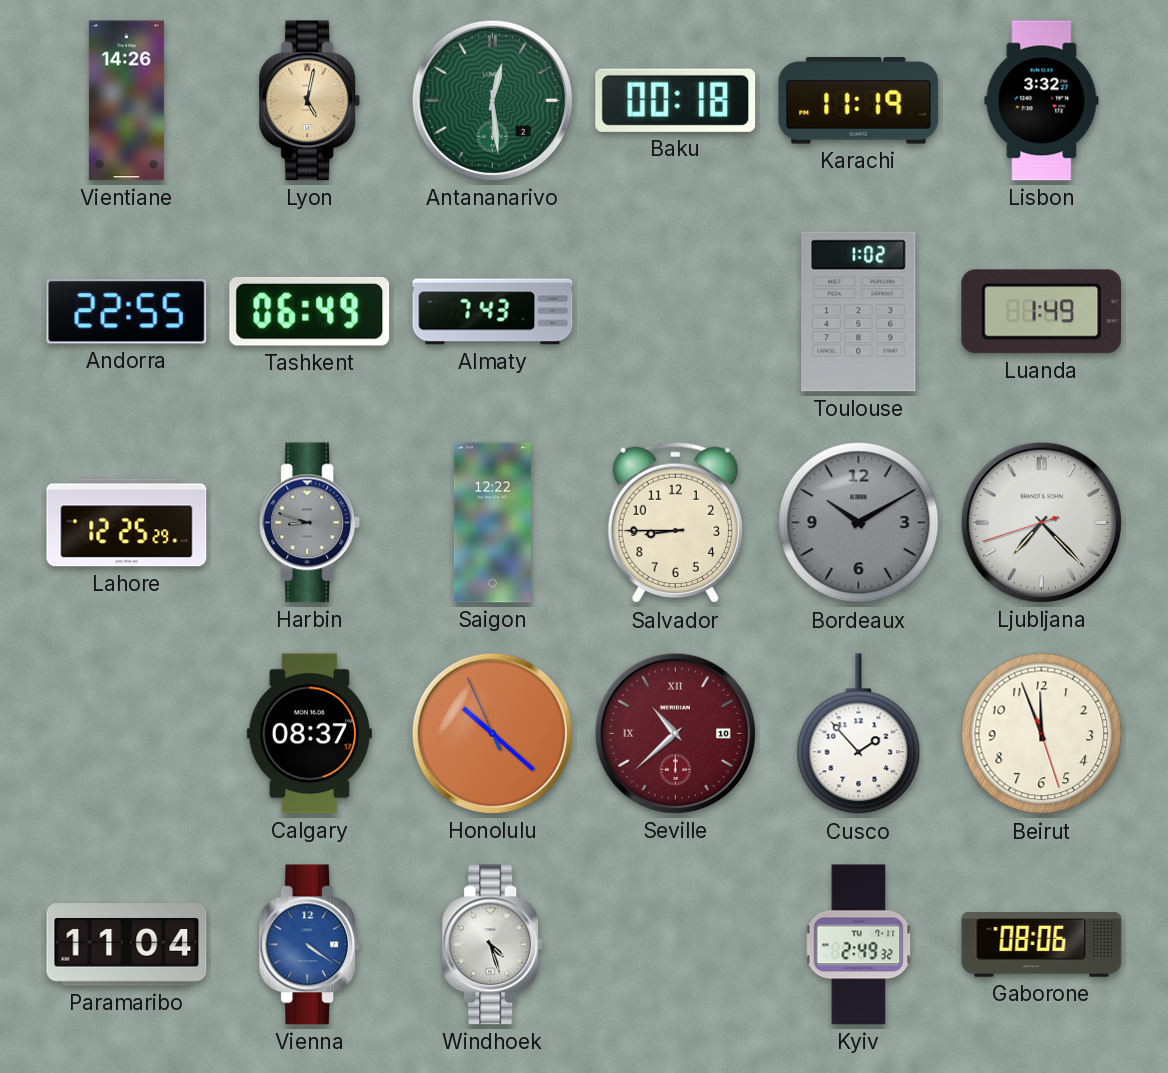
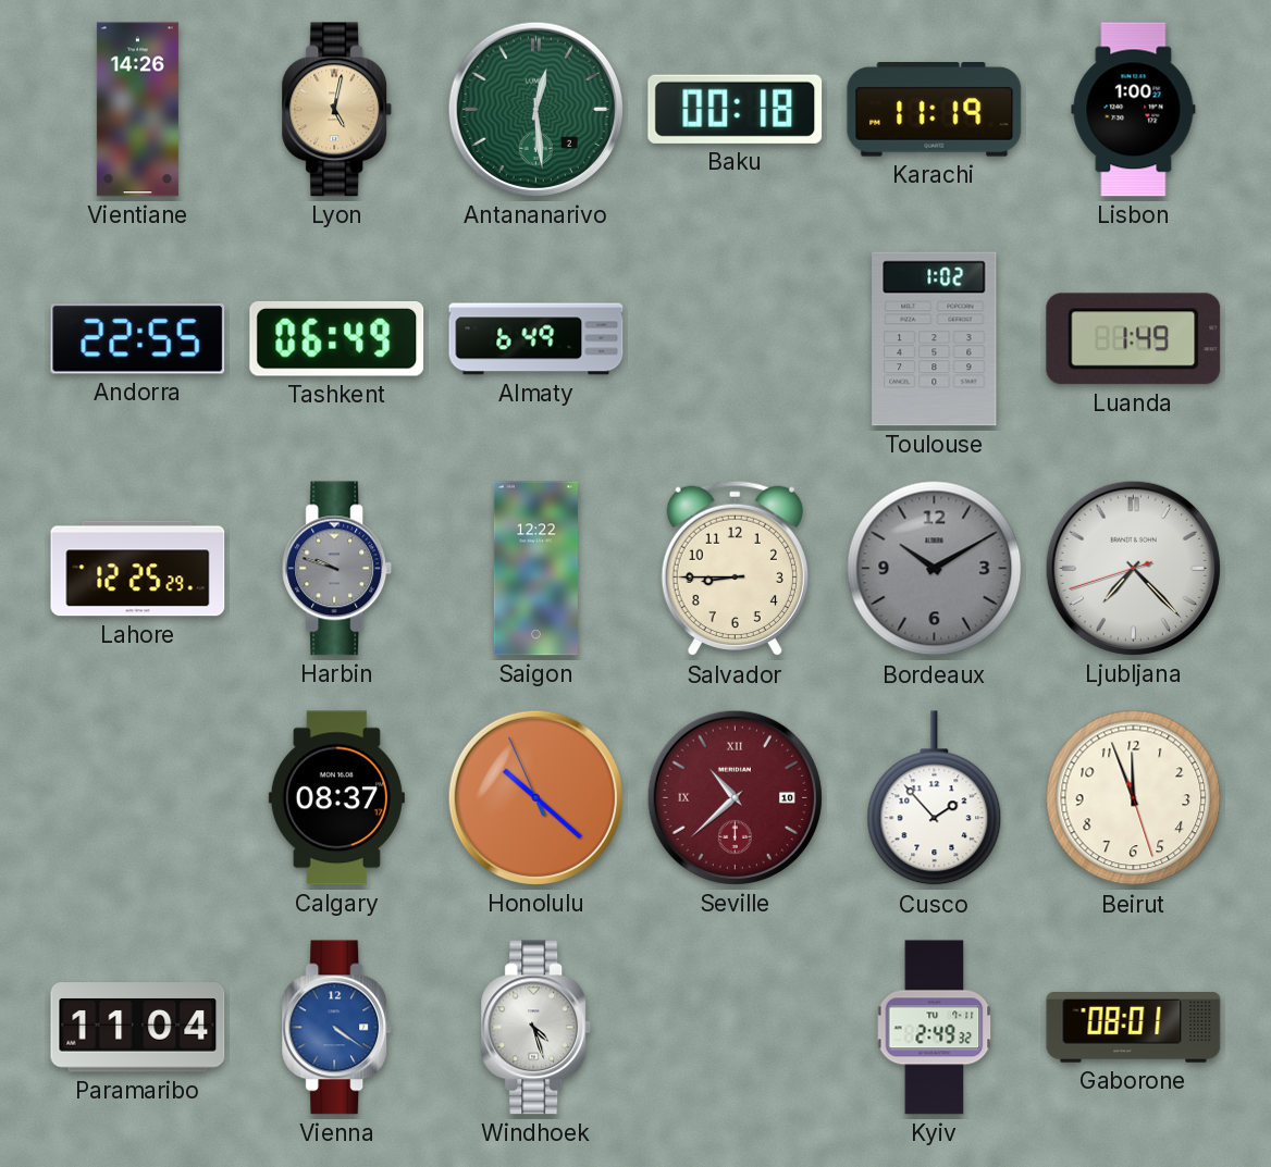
Lisbon: 3:32 -> 1:00 (1134, 110)
Almaty: 7:43 -> 6:49 (536, 339)
Harbin: 8:48 -> 9:48 (337, 569)
Gaborone: 08:06 -> 08:01 (1134, 1028)
